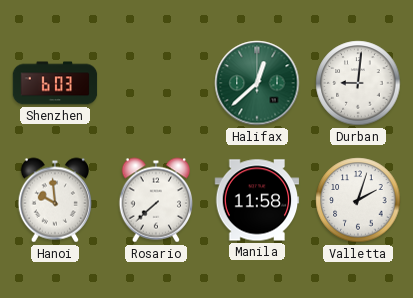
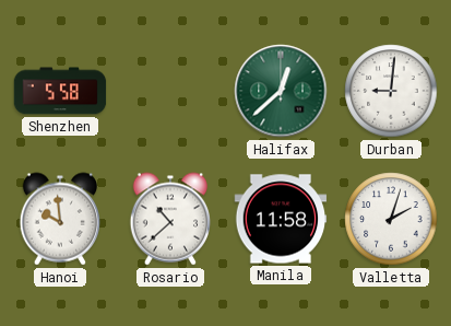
Shenzhen: 6:03 -> 5:58 (60, 91)
Rosario: 7:38 -> 10:38 (170, 219)
